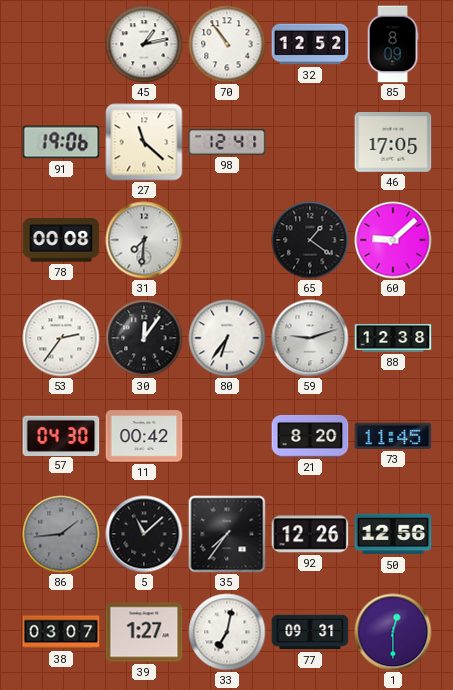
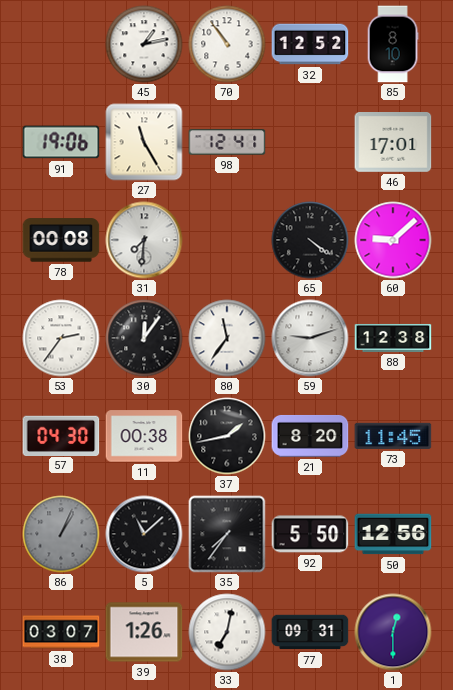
85: 8:09 -> 8:10 (393, 44)
27: 11:22 -> 11:25 (144, 142)
46: 17:05 -> 17:01 (393, 143)
65: 1:21 -> 4:21 (310, 240)
80: 6:36 -> 11:36 (227, 338)
11: 00:42 -> 00:38 (144, 436)
37: none -> 1:43 (227, 436)
86: 1:44 -> 1:04 (61, 534)
92: 12:26 -> 5:50 (310, 534)
39: 1:27 -> 1:26 (144, 632)
